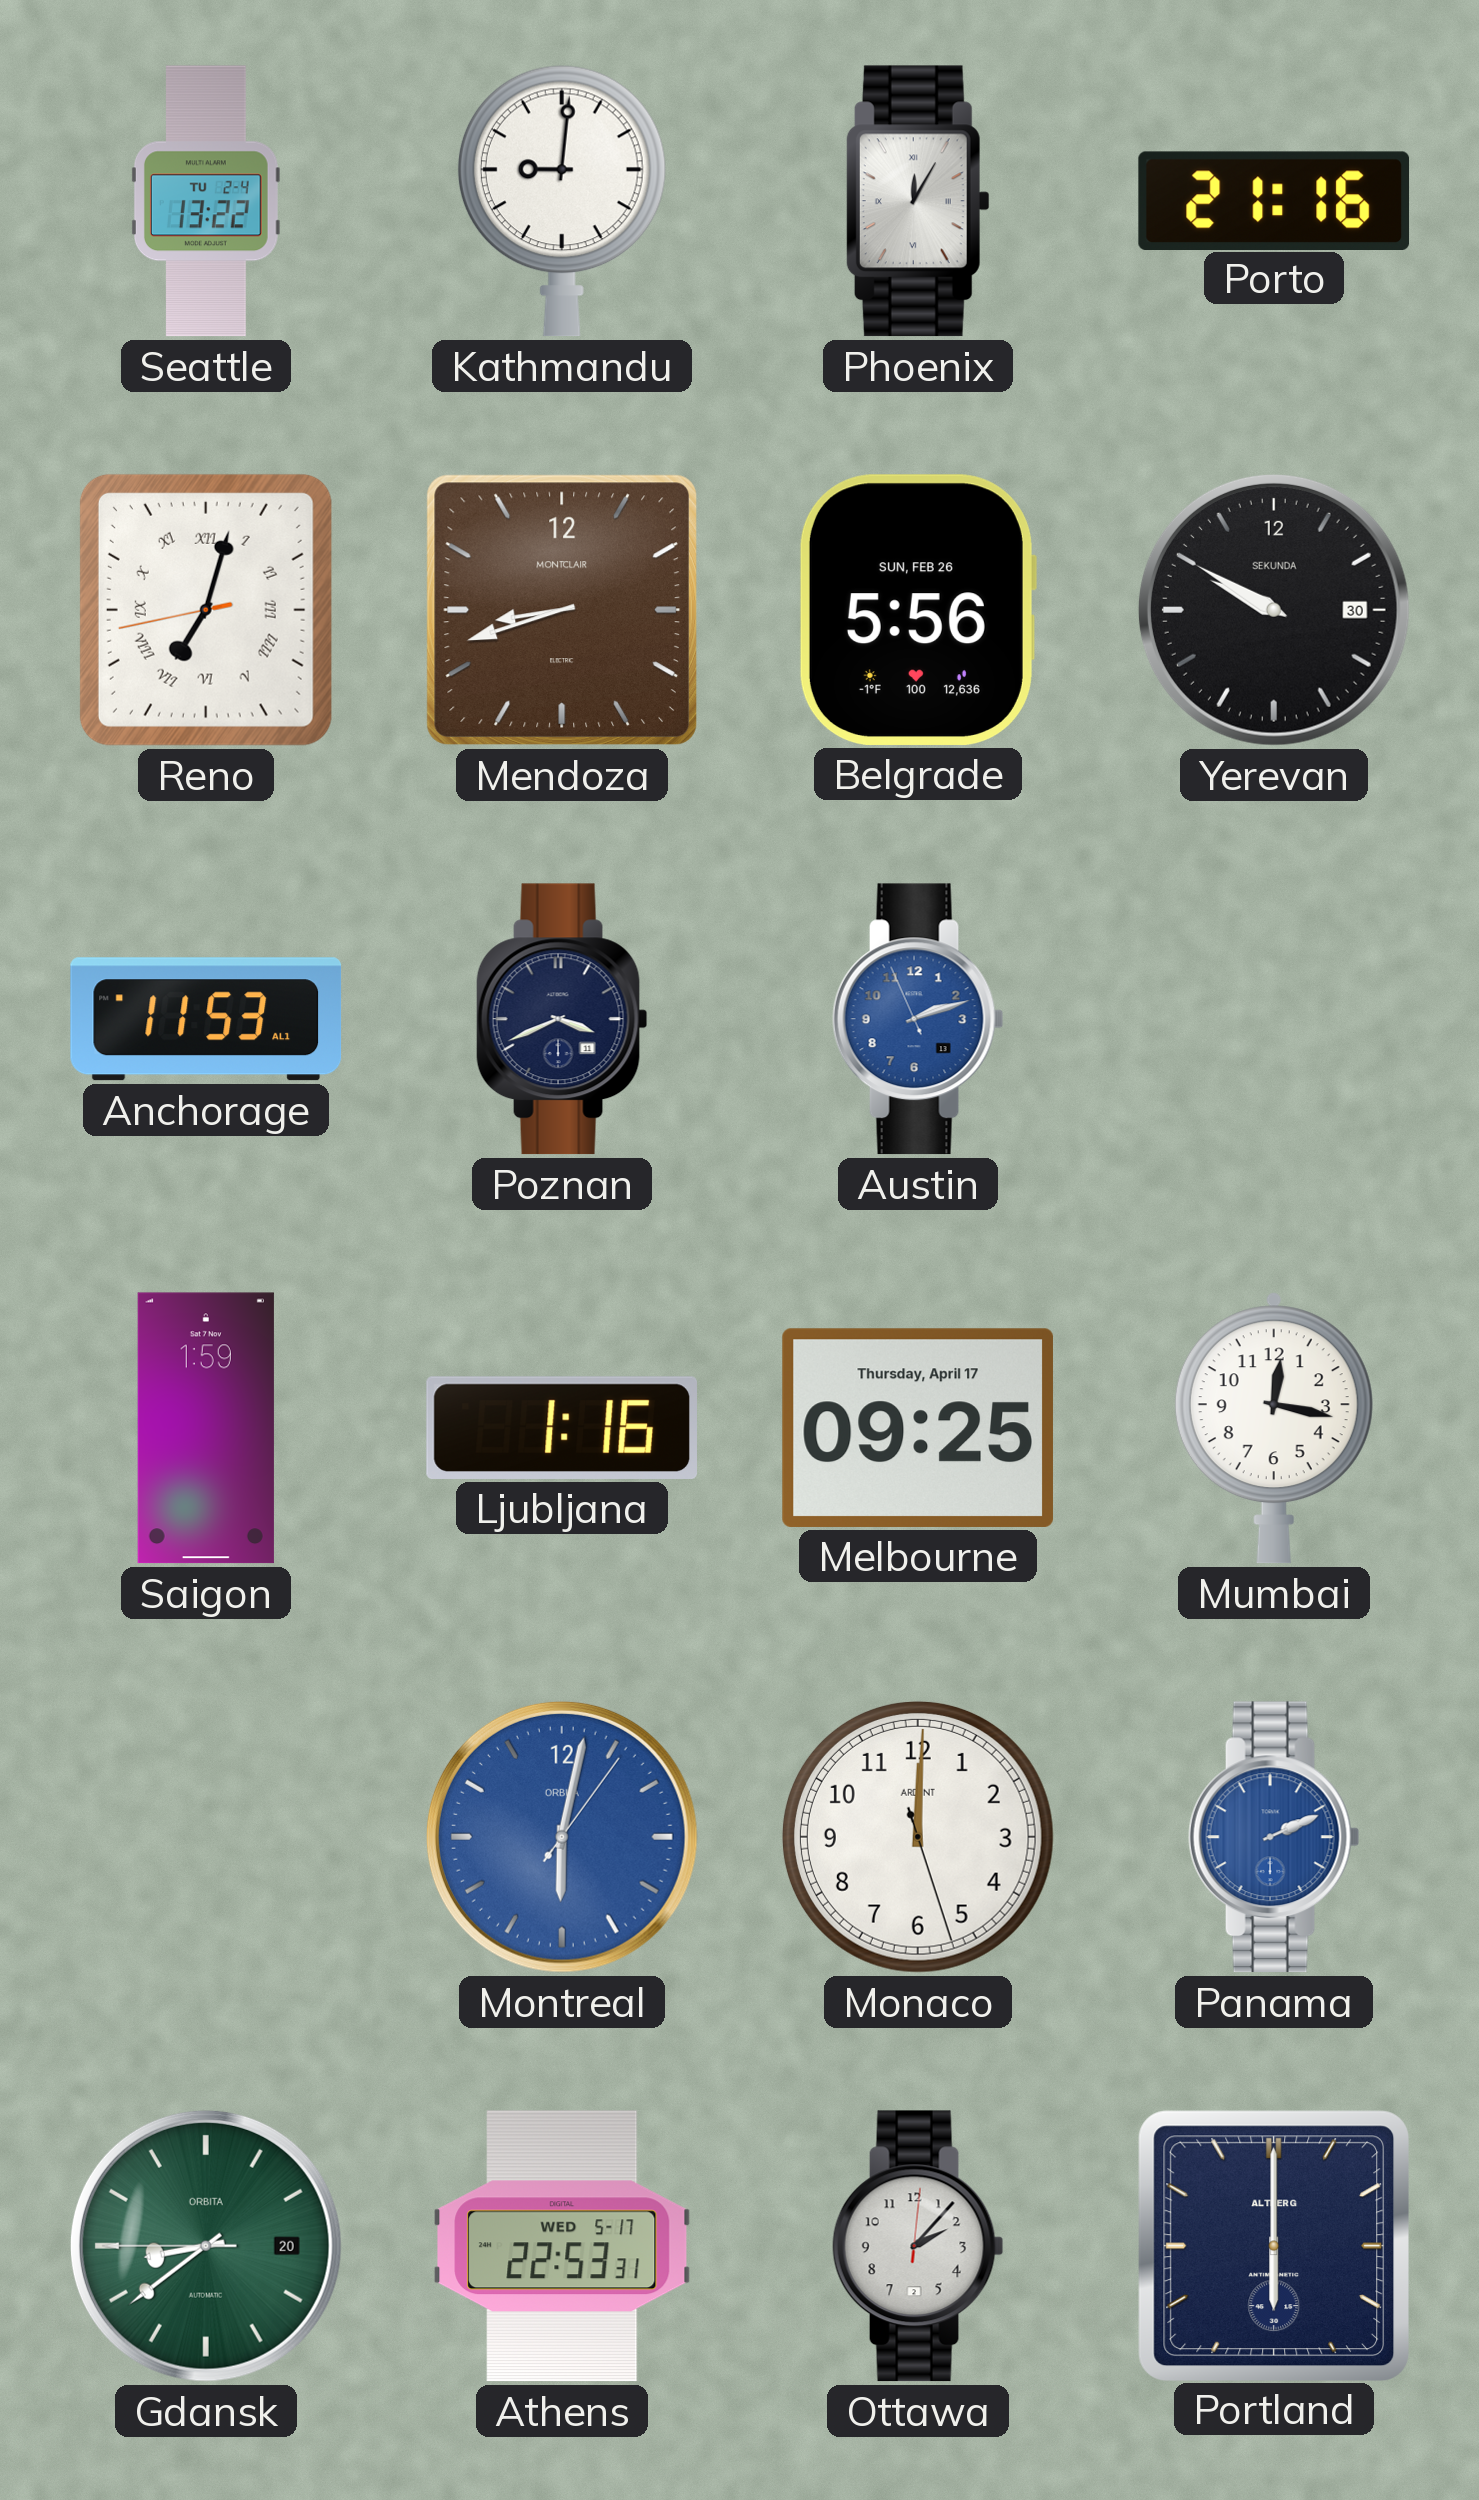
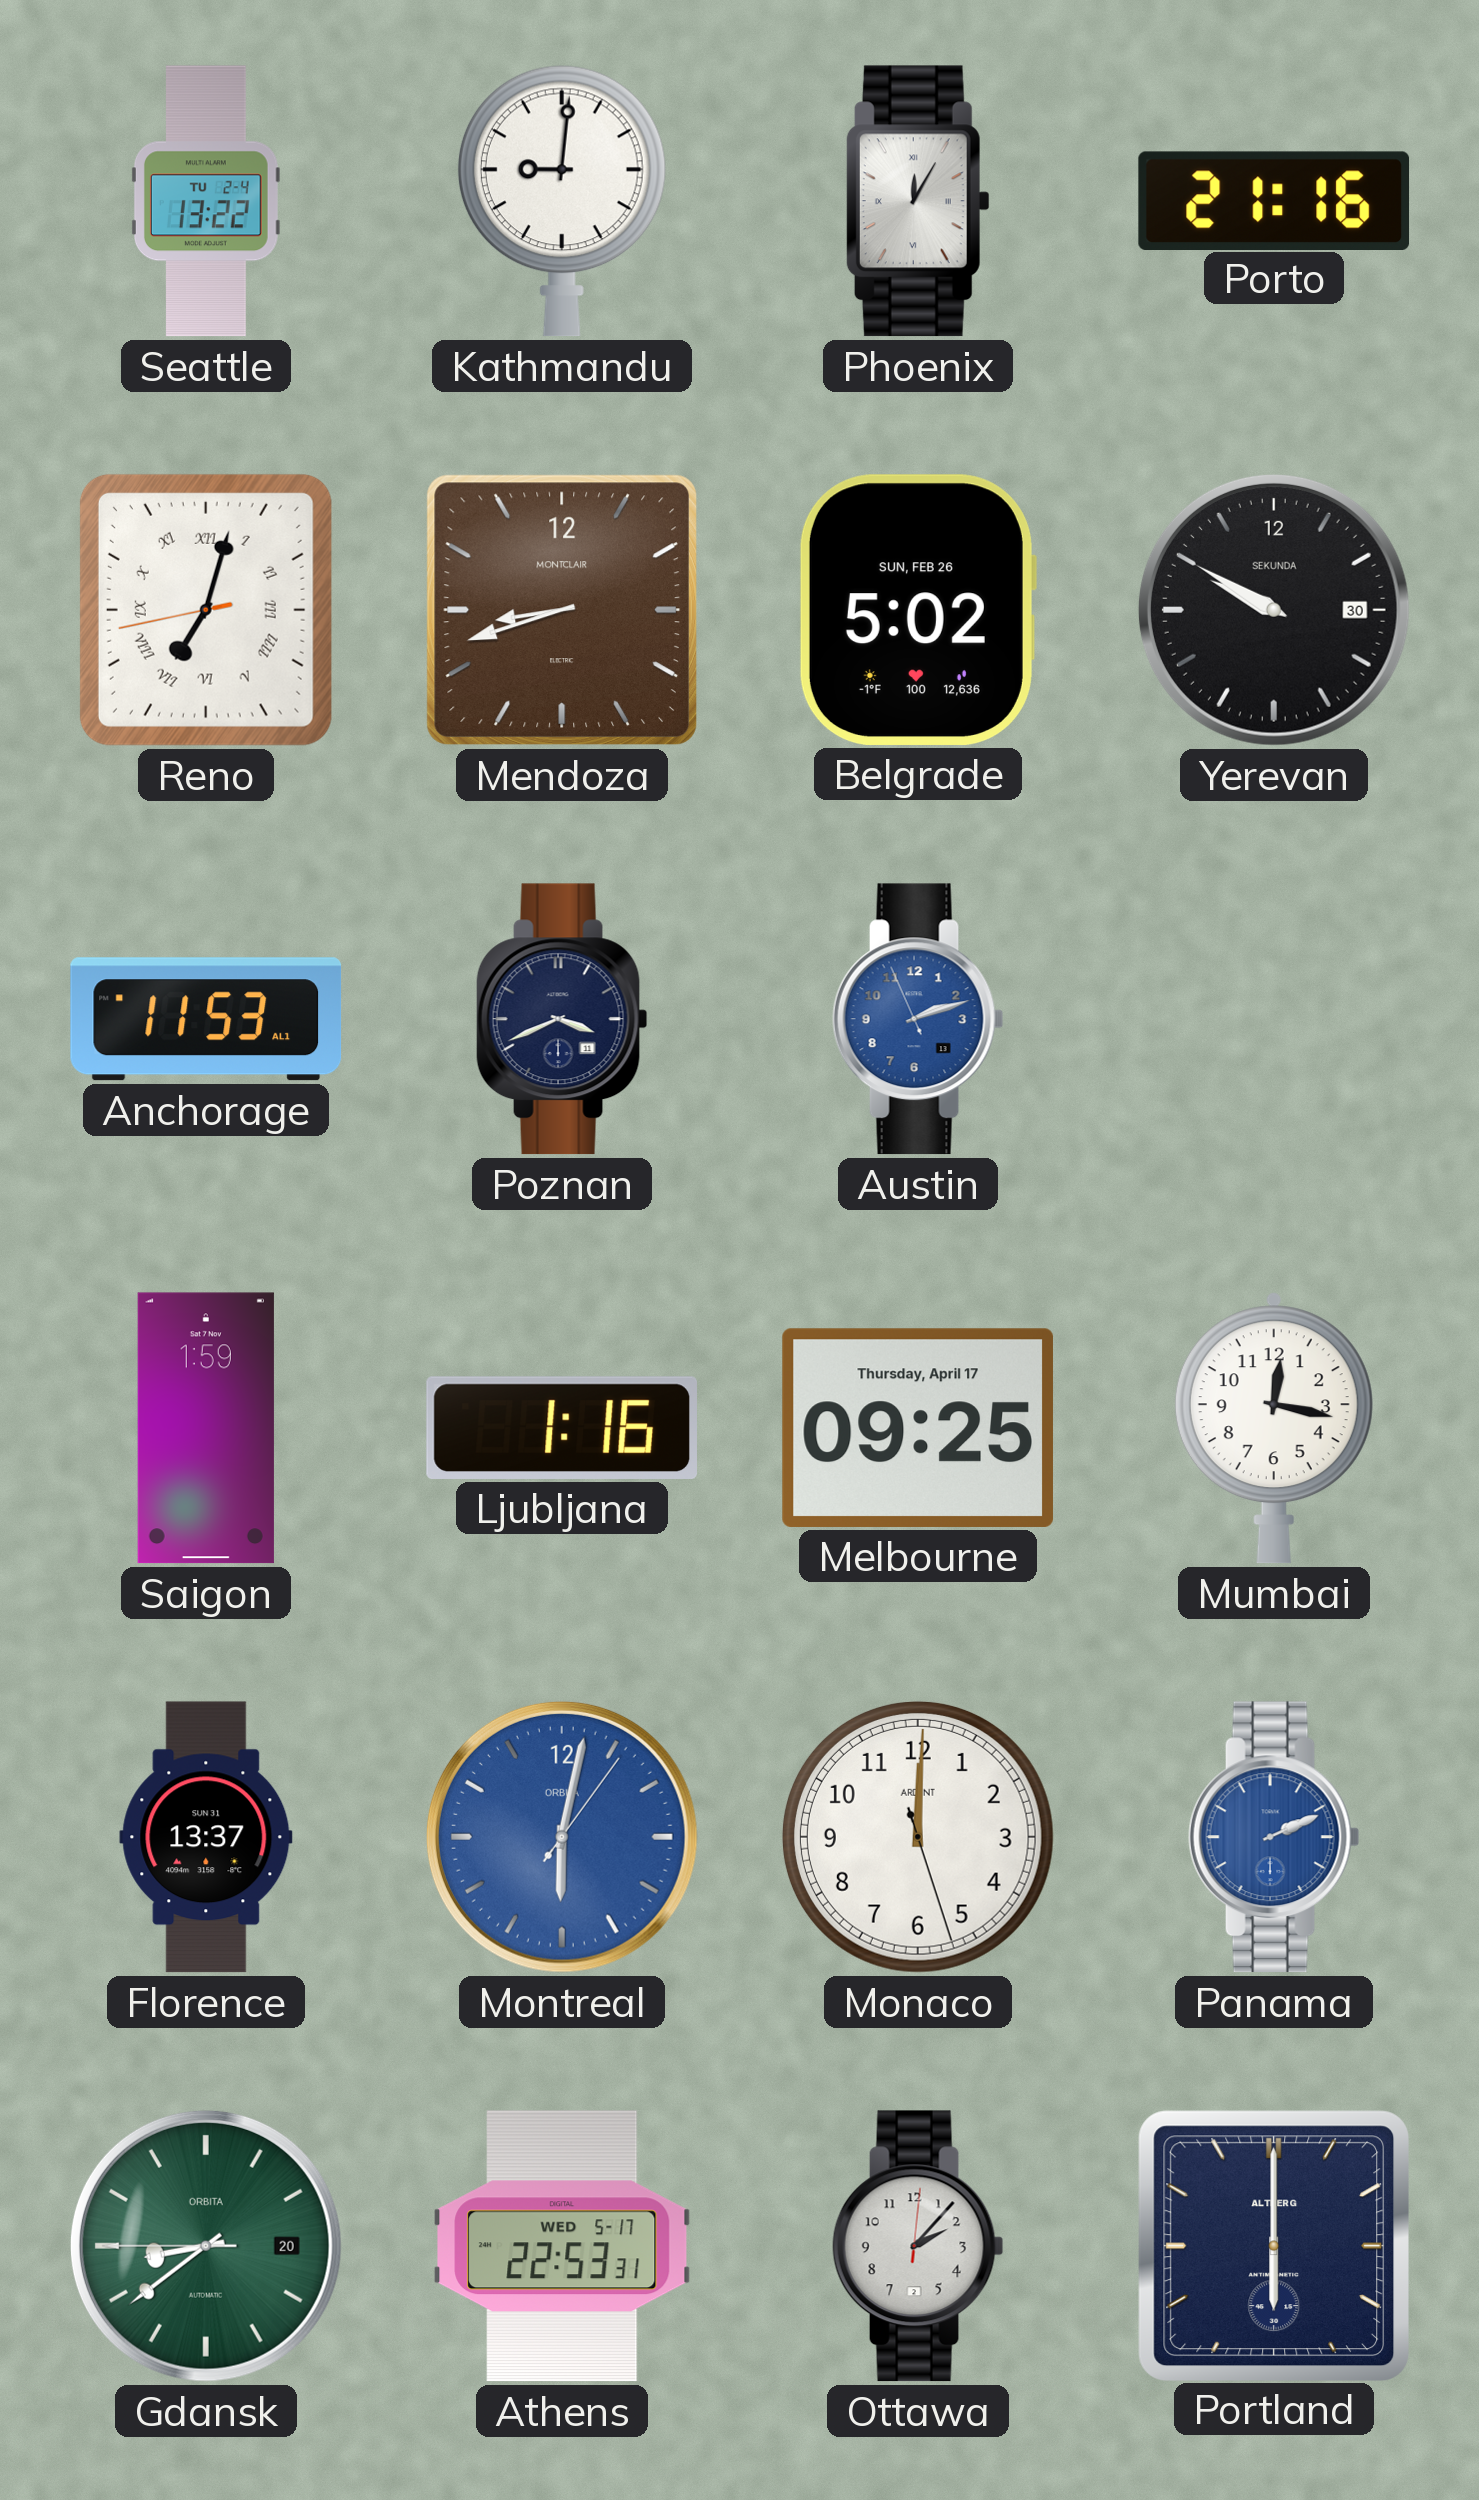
Belgrade: 5:56 -> 5:02 (917, 610)
Florence: none -> 13:37 (206, 1837)
